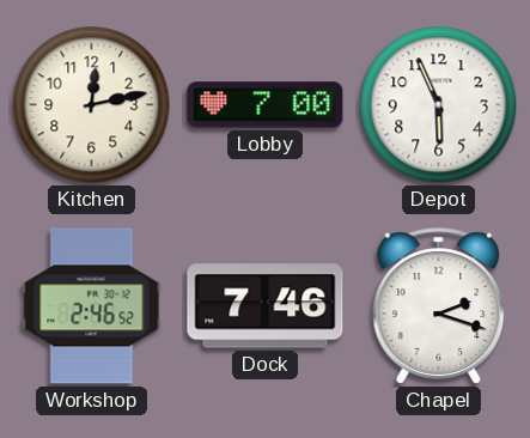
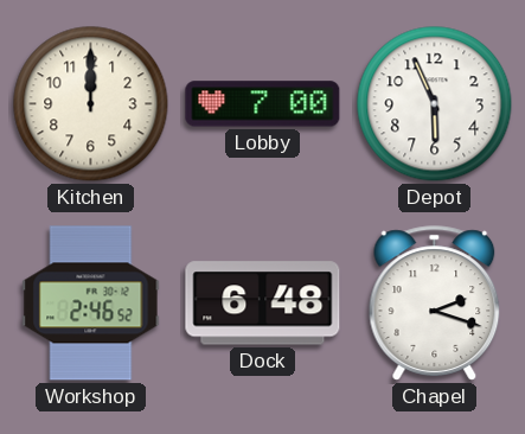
Kitchen: 12:13 -> 12:00 (91, 104)
Dock: 7:46 -> 6:48 (263, 304)
